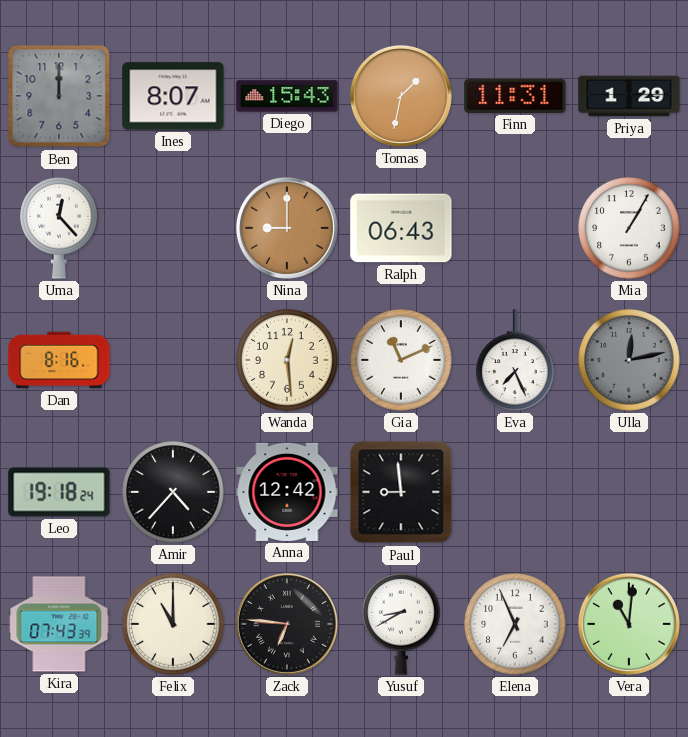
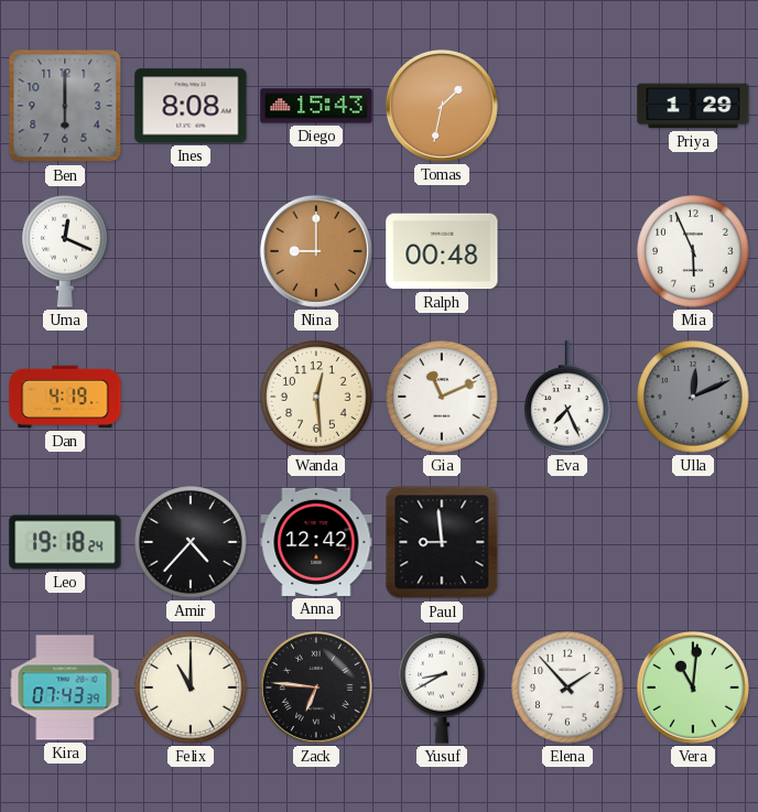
Ben: 12:00 -> 6:00 (65, 106)
Ines: 8:07 -> 8:08 (191, 106)
Finn: 11:31 -> none (515, 96)
Uma: 12:23 -> 12:19 (65, 251)
Ralph: 06:43 -> 00:48 (442, 251)
Mia: 1:05 -> 5:56 (693, 251)
Dan: 8:16 -> 4:19 (65, 397)
Ulla: 12:13 -> 12:11 (693, 397)
Elena: 6:56 -> 1:53 (567, 688)
